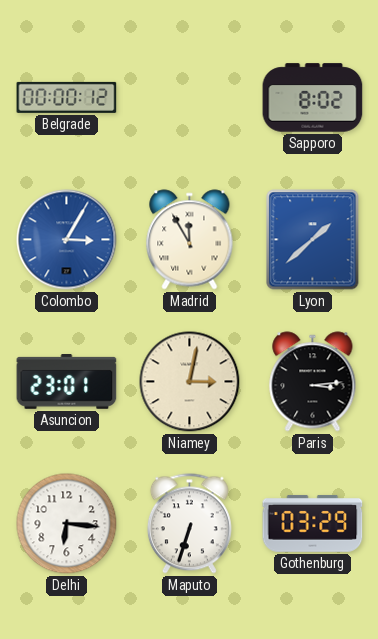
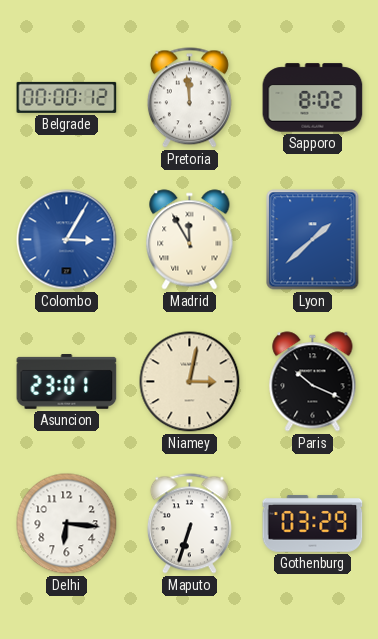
Pretoria: none -> 11:59 (189, 98)
Paris: 3:14 -> 10:19 (313, 382)
